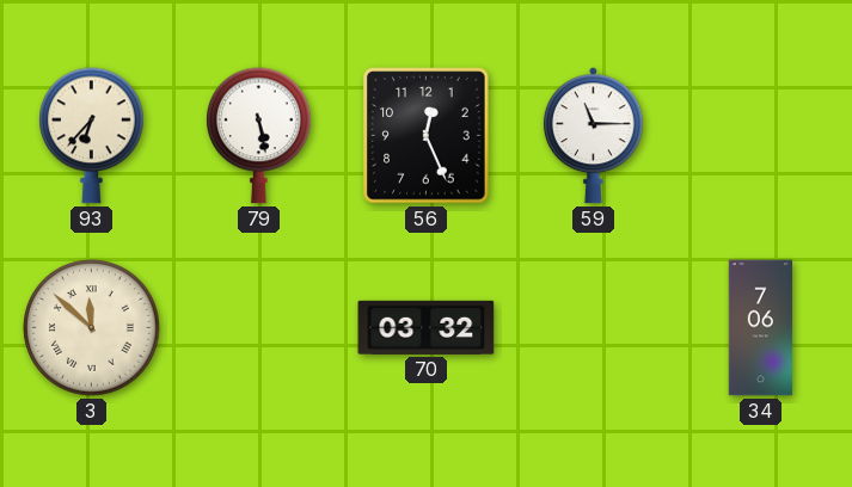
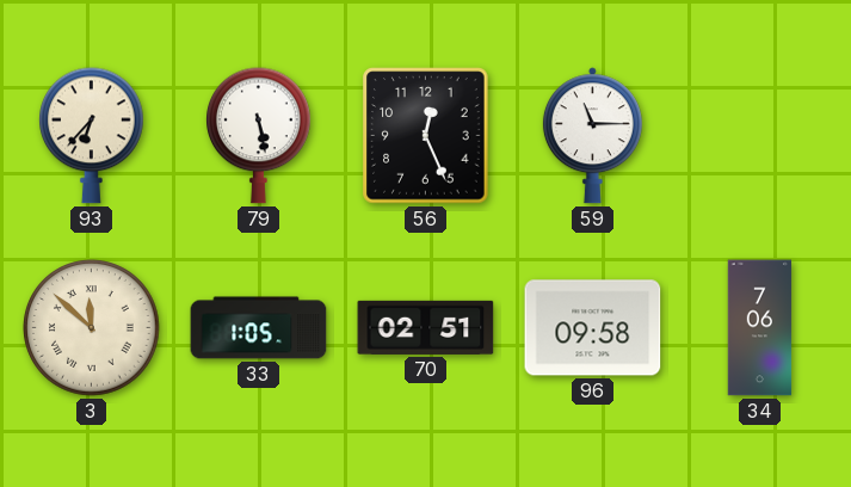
33: none -> 1:05 (259, 328)
70: 03:32 -> 02:51 (426, 327)
96: none -> 09:58 (593, 328)
